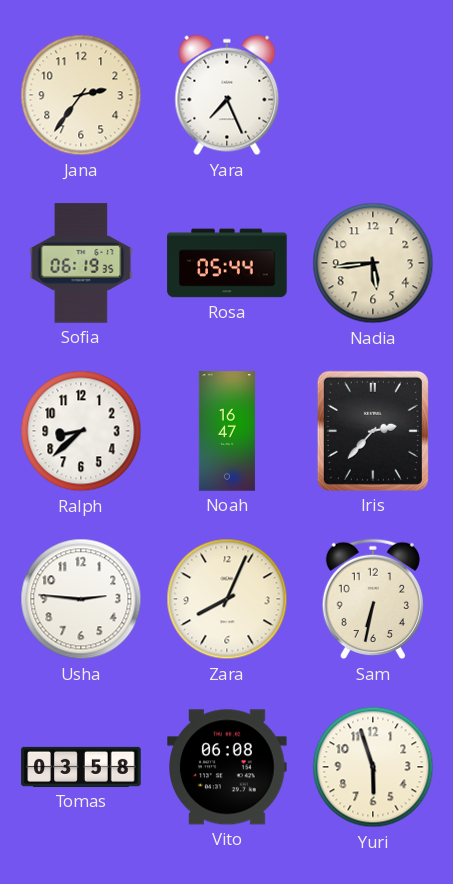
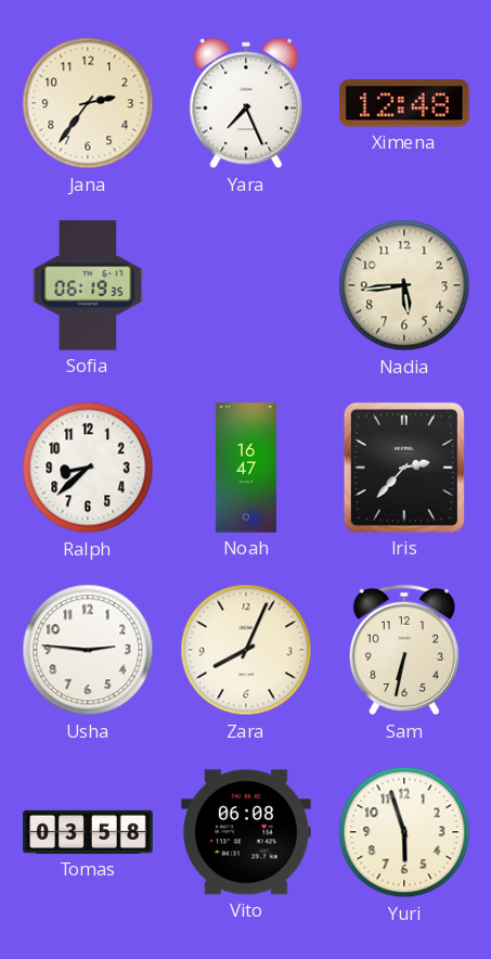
Ximena: none -> 12:48 (404, 103)
Rosa: 05:44 -> none (227, 263)
